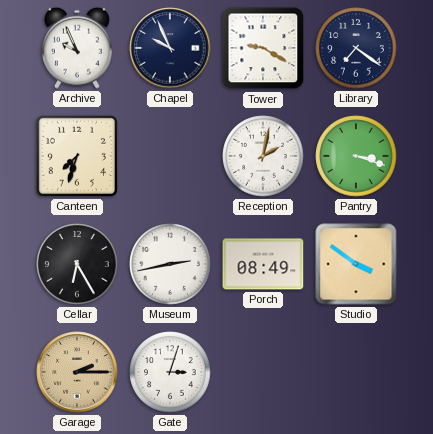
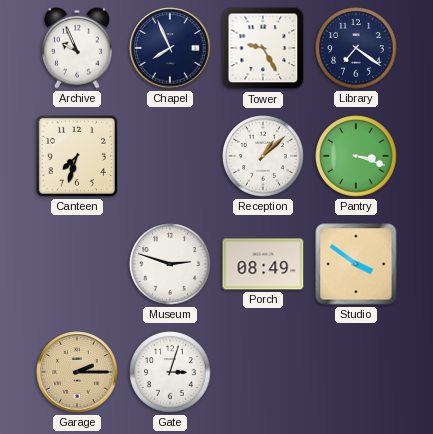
Chapel: 9:56 -> 7:56 (170, 48)
Tower: 9:20 -> 9:25 (263, 48)
Reception: 2:02 -> 1:08 (263, 156)
Cellar: 6:25 -> none (77, 264)
Museum: 2:43 -> 2:48 (170, 264)
